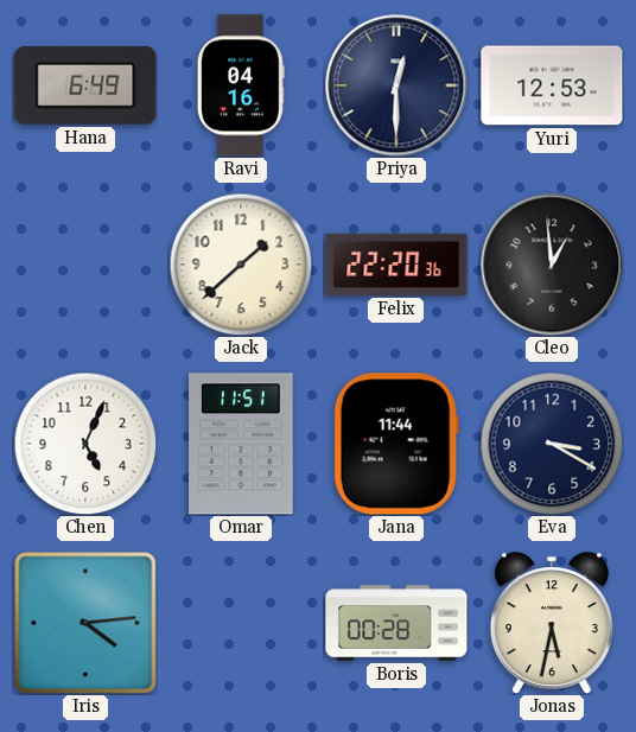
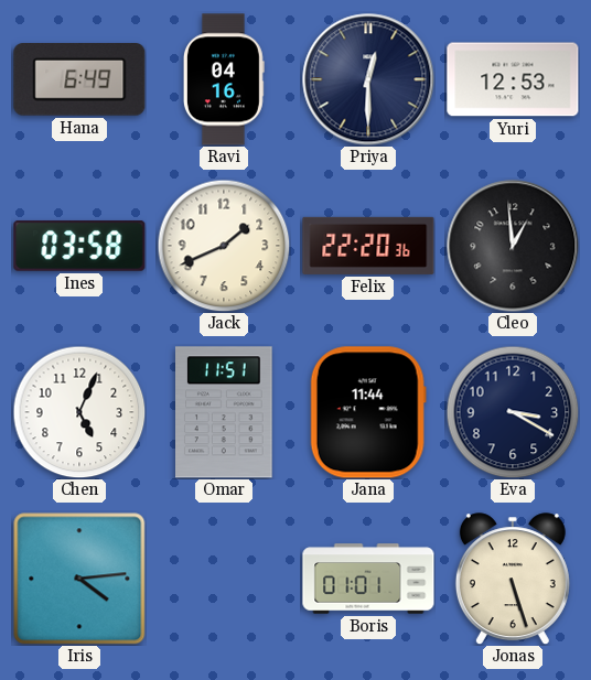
Ines: none -> 03:58 (79, 246)
Jack: 1:38 -> 1:41 (224, 246)
Boris: 00:28 -> 01:01 (368, 579)
Jonas: 5:32 -> 5:27 (513, 579)
